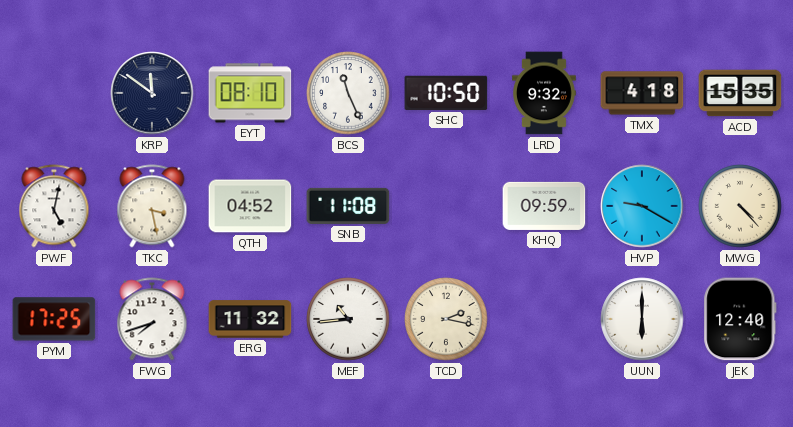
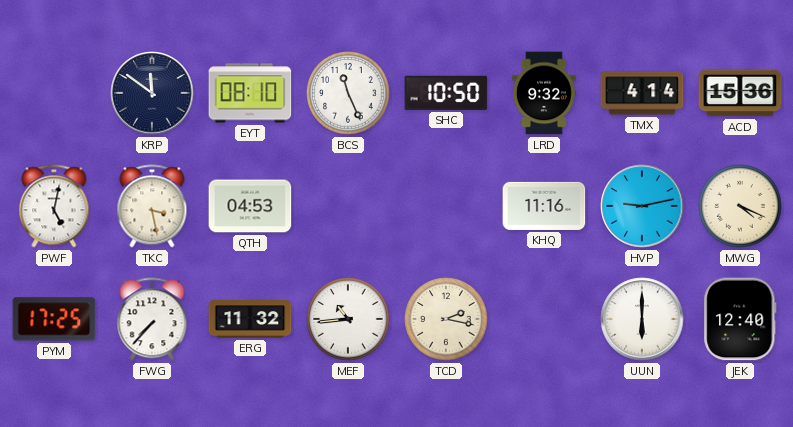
TMX: 4:18 -> 4:14 (642, 93)
ACD: 15:35 -> 15:36 (740, 93)
QTH: 04:52 -> 04:53 (250, 206)
SNB: 11:08 -> none (348, 206)
KHQ: 09:59 -> 11:16 (544, 206)
HVP: 9:20 -> 9:13 (642, 206)
MWG: 4:23 -> 4:19 (740, 206)
FWG: 7:42 -> 7:37 (152, 319)
